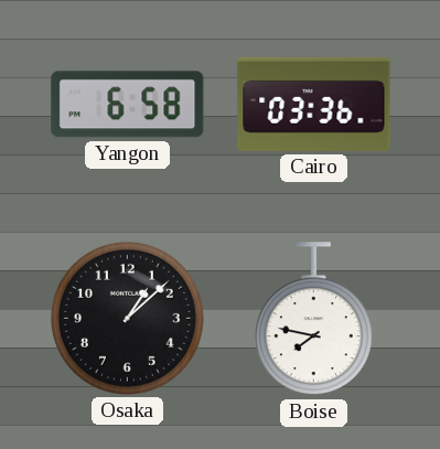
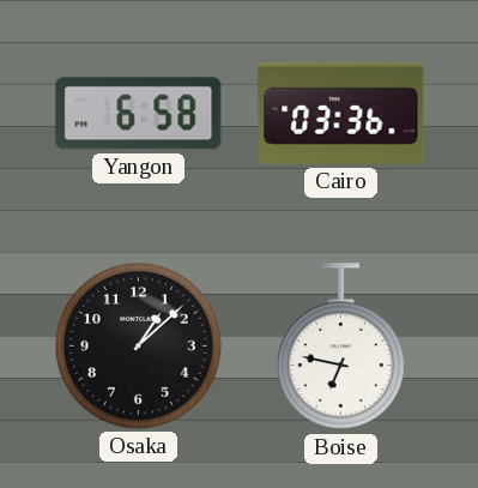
Boise: 7:47 -> 6:47 (340, 347)
